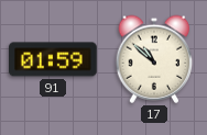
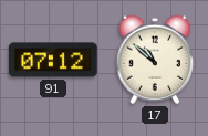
91: 01:59 -> 07:12 (54, 60)
